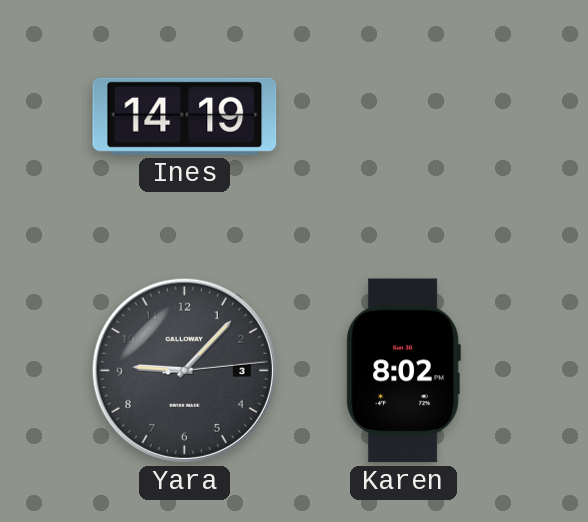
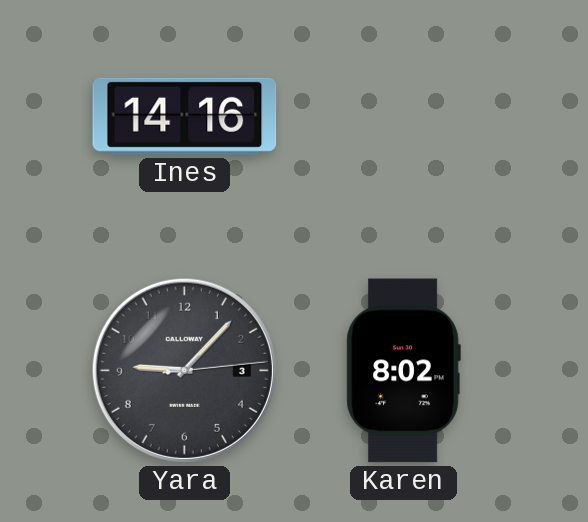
Ines: 14:19 -> 14:16 (185, 116)
